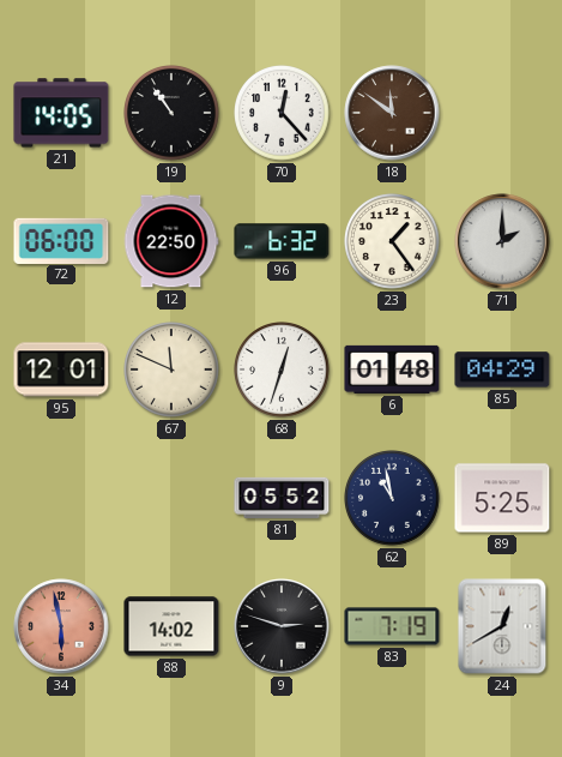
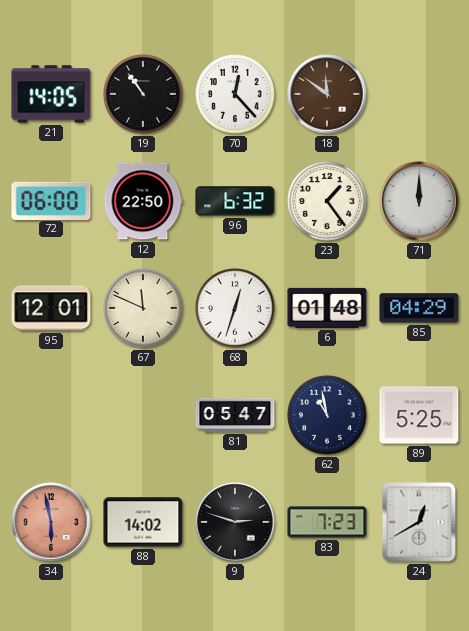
71: 2:00 -> 12:00 (419, 201)
81: 05:52 -> 05:47 (235, 415)
83: 7:19 -> 7:23 (327, 522)
